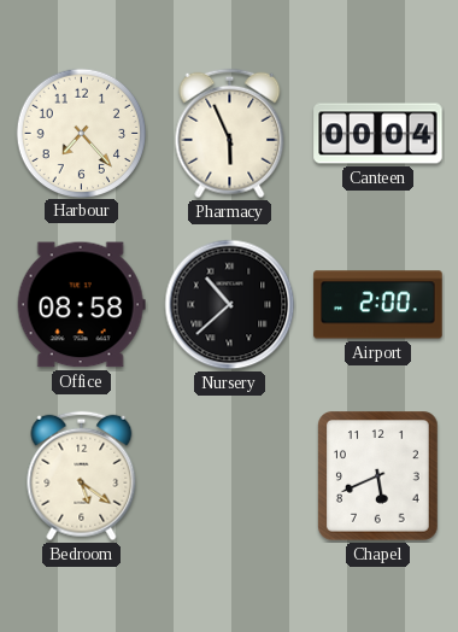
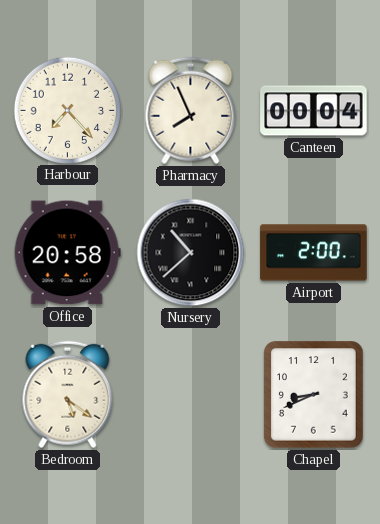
Pharmacy: 5:56 -> 7:56 (191, 111)
Office: 08:58 -> 20:58 (67, 253)
Chapel: 5:41 -> 8:41 (314, 395)
